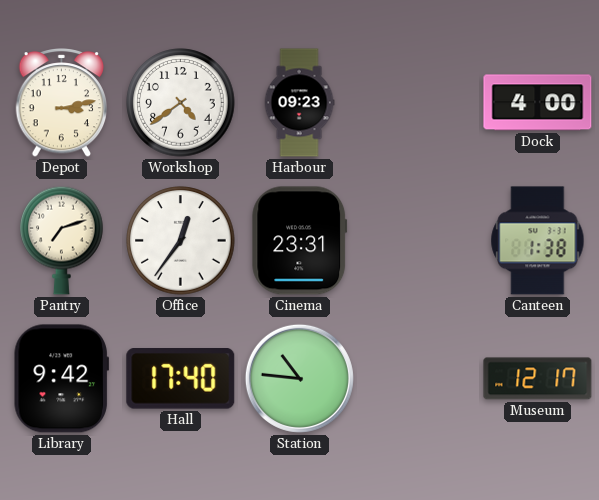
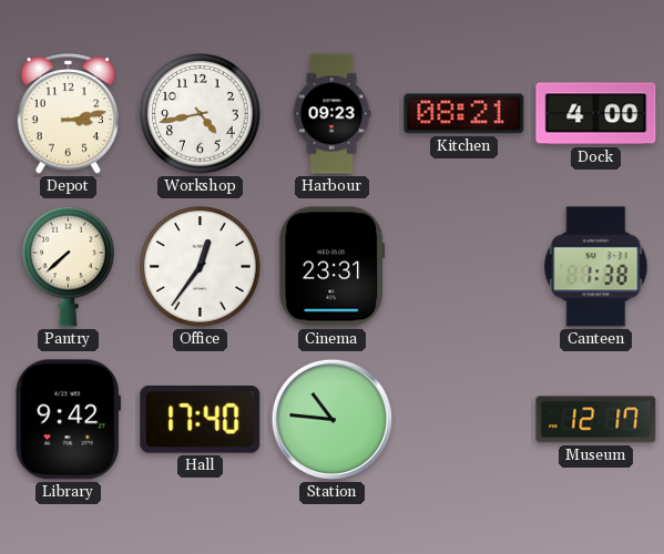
Workshop: 4:39 -> 4:43 (201, 114)
Kitchen: none -> 08:21 (464, 114)
Pantry: 7:12 -> 7:38 (69, 266)
